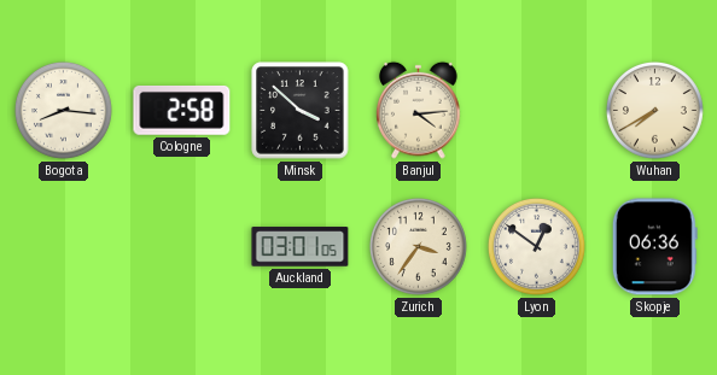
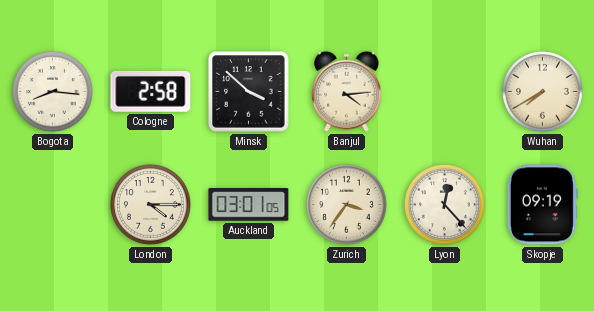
London: none -> 4:15 (150, 204)
Lyon: 12:51 -> 12:23 (444, 204)
Skopje: 06:36 -> 09:19 (542, 205)
